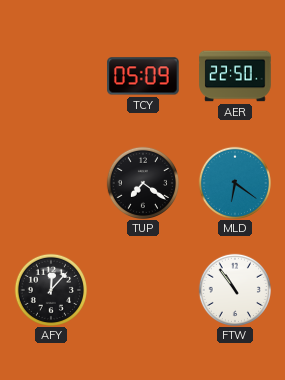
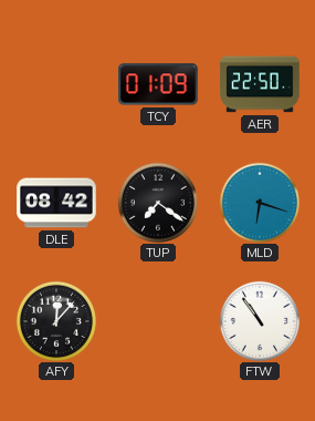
TCY: 05:09 -> 01:09 (158, 84)
DLE: none -> 08:42 (56, 203)
MLD: 6:21 -> 6:18 (259, 202)
